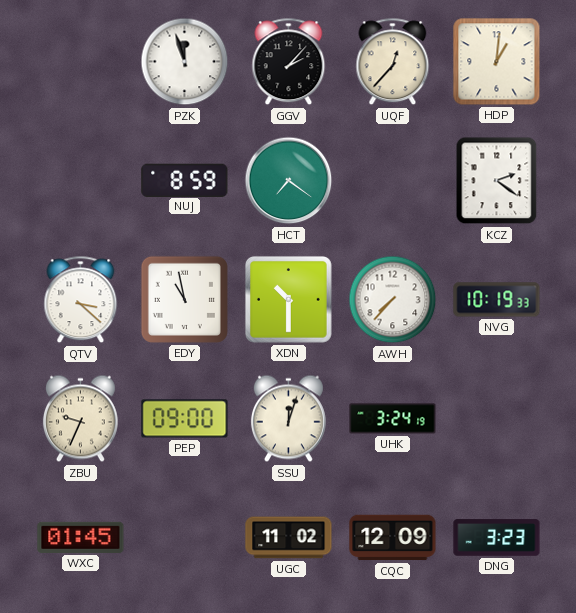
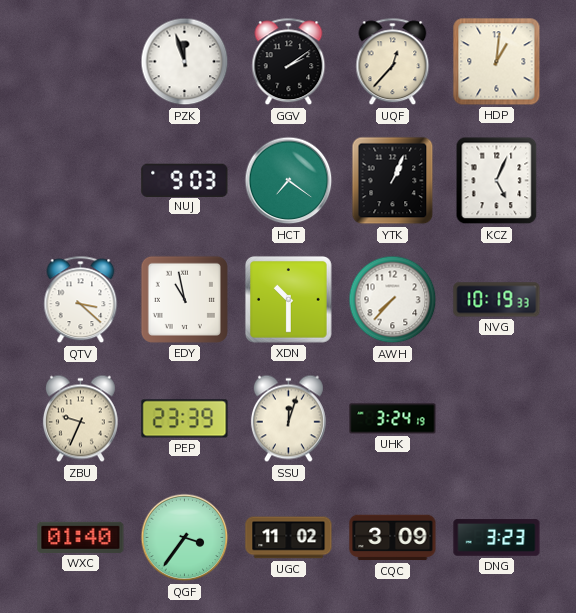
GGV: 2:07 -> 2:09 (289, 62)
NUJ: 8:59 -> 9:03 (185, 180)
YTK: none -> 1:04 (393, 181)
KCZ: 2:21 -> 5:04 (497, 181)
PEP: 09:00 -> 23:39 (185, 419)
WXC: 01:45 -> 01:40 (81, 537)
QGF: none -> 3:36 (185, 538)
CQC: 12:09 -> 3:09 (393, 538)
